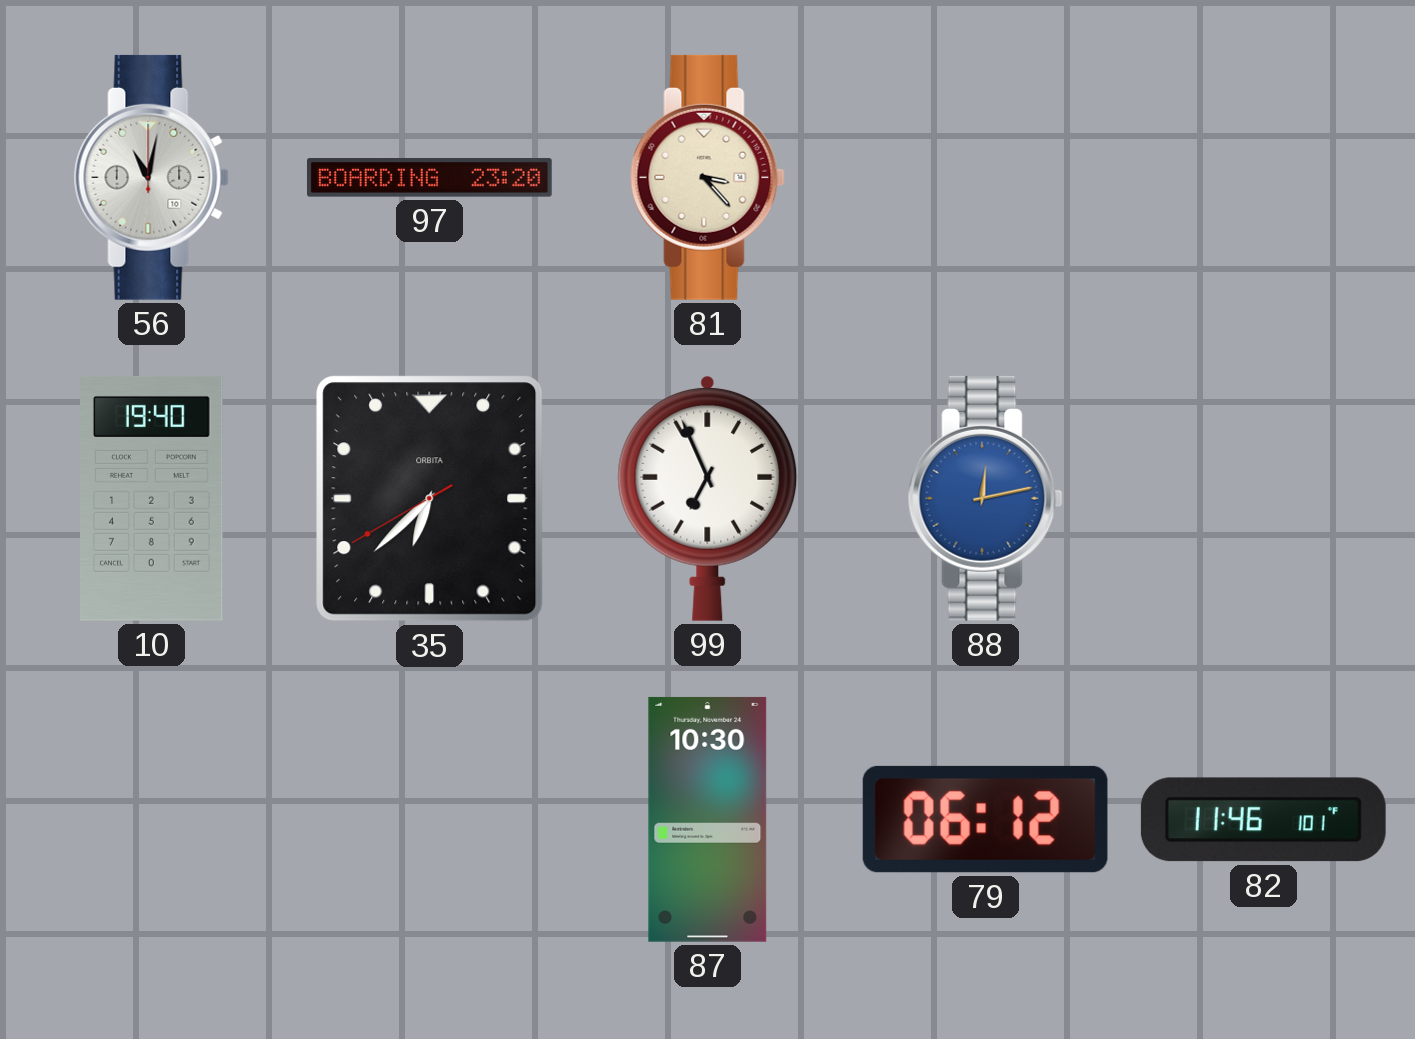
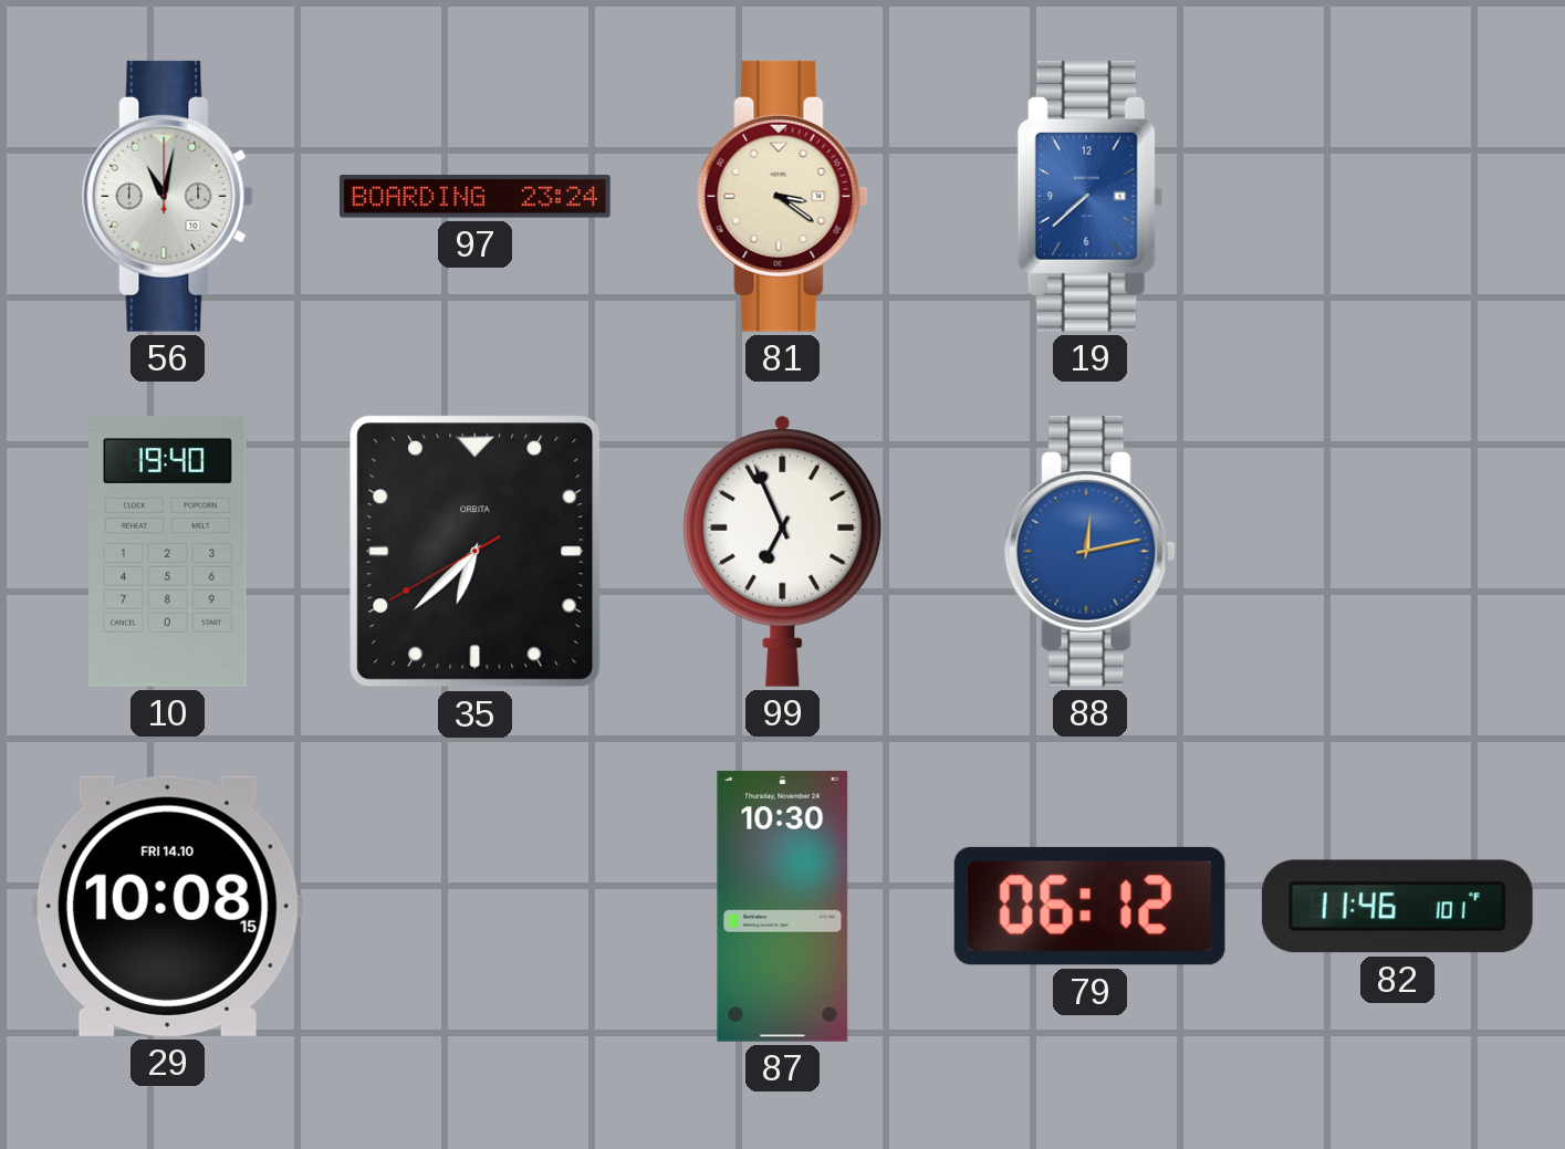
97: 23:20 -> 23:24 (474, 197)
81: 3:23 -> 3:21 (782, 196)
19: none -> 7:38 (1089, 196)
29: none -> 10:08 (167, 906)
